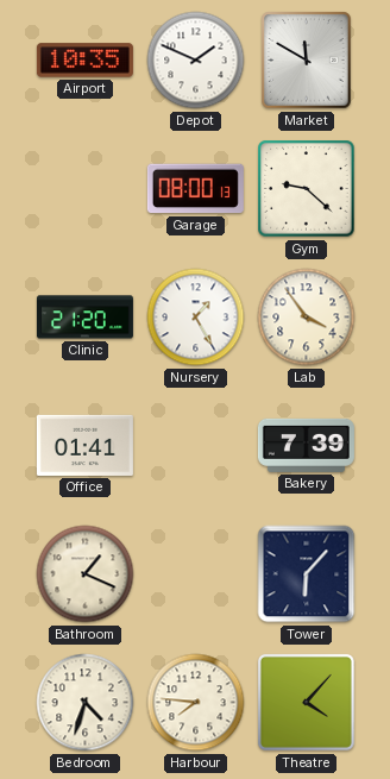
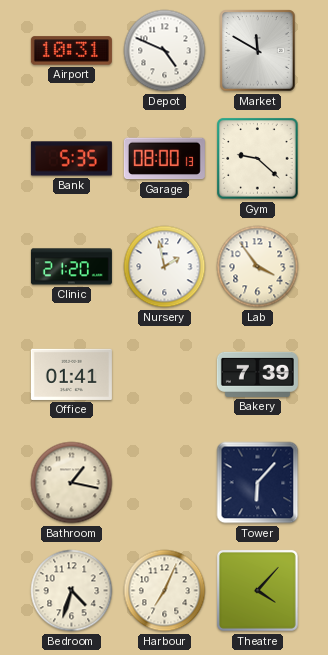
Airport: 10:35 -> 10:31 (71, 51)
Depot: 1:49 -> 4:49 (165, 51)
Bank: none -> 5:35 (71, 159)
Nursery: 1:25 -> 1:58 (165, 267)
Bathroom: 1:19 -> 1:17 (72, 483)
Harbour: 7:46 -> 7:04 (165, 591)
